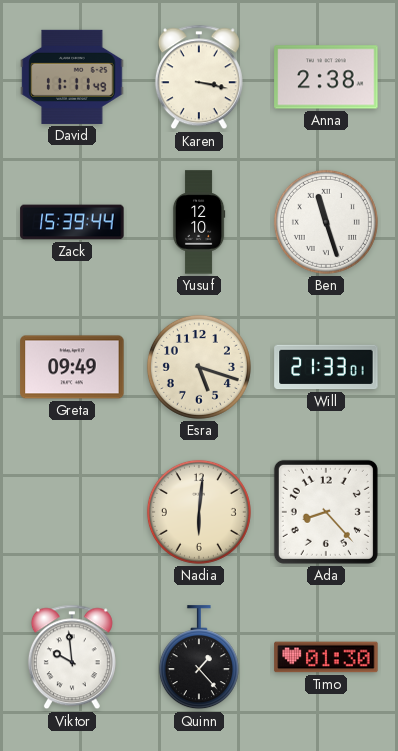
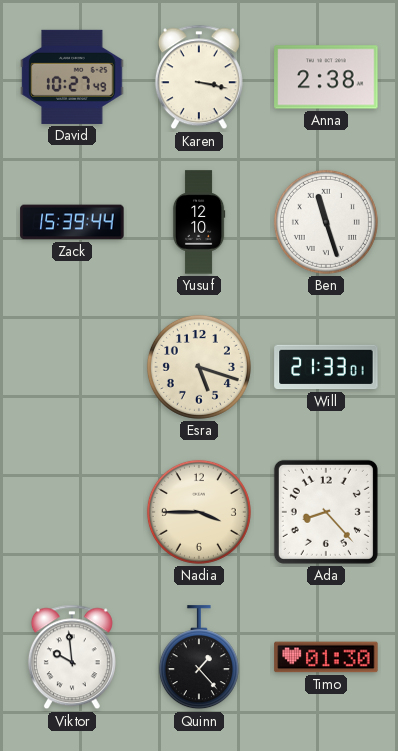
David: 11:11 -> 10:27 (72, 77)
Greta: 09:49 -> none (72, 367)
Nadia: 6:01 -> 3:45 (199, 512)
